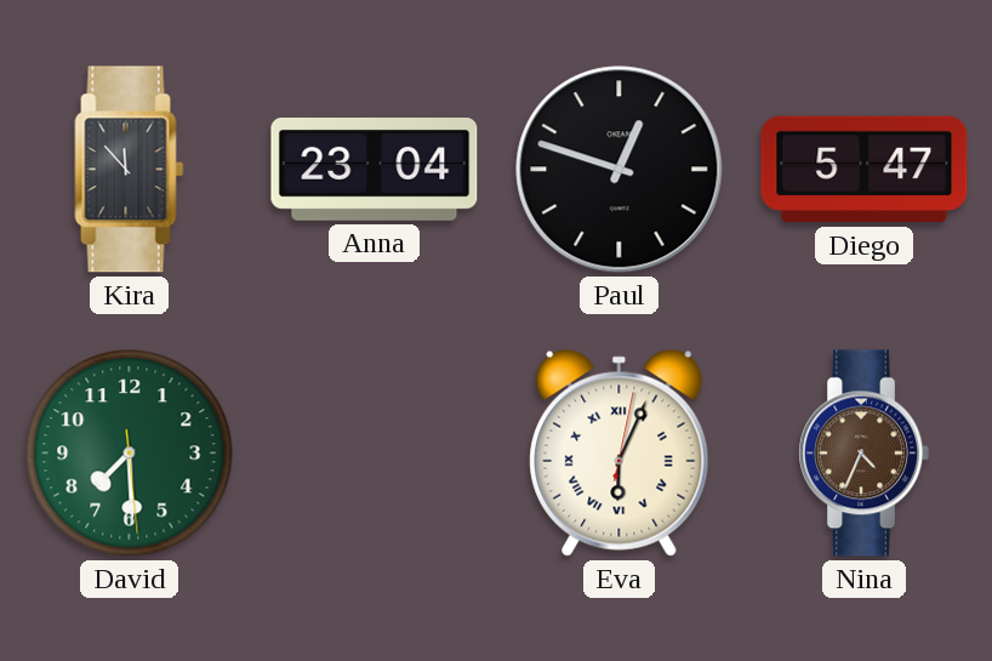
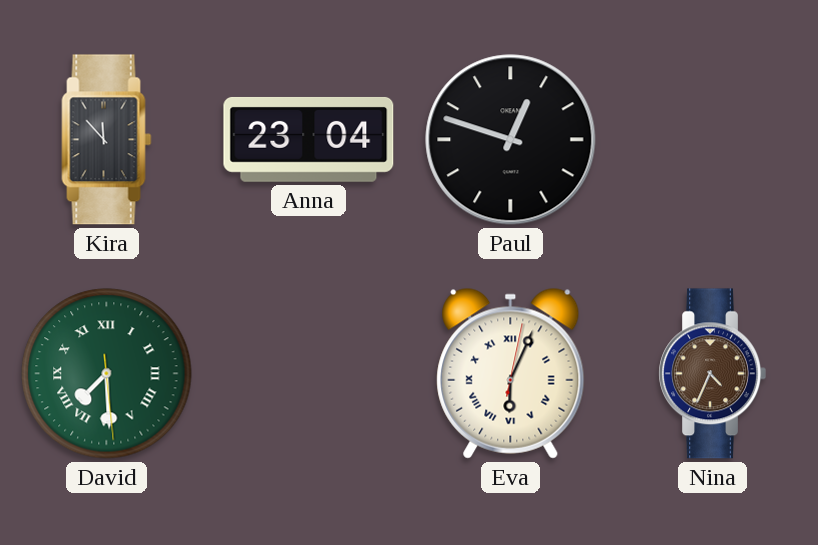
Diego: 5:47 -> none (865, 170)
David numerals: Arabic -> Roman (107, 374)
